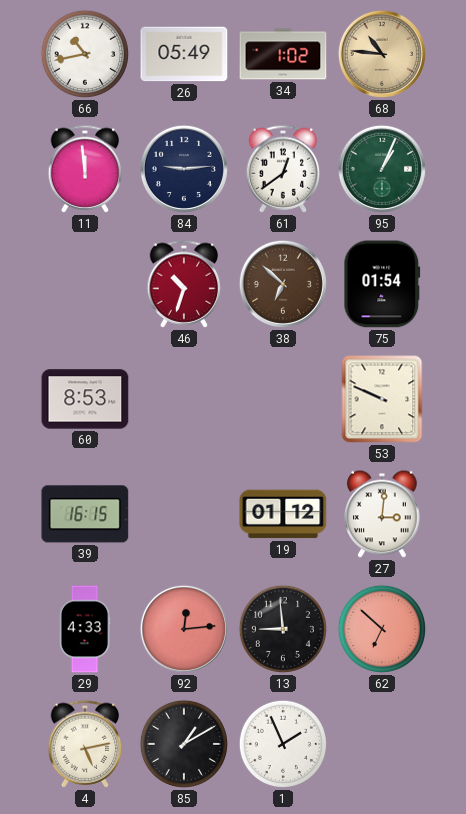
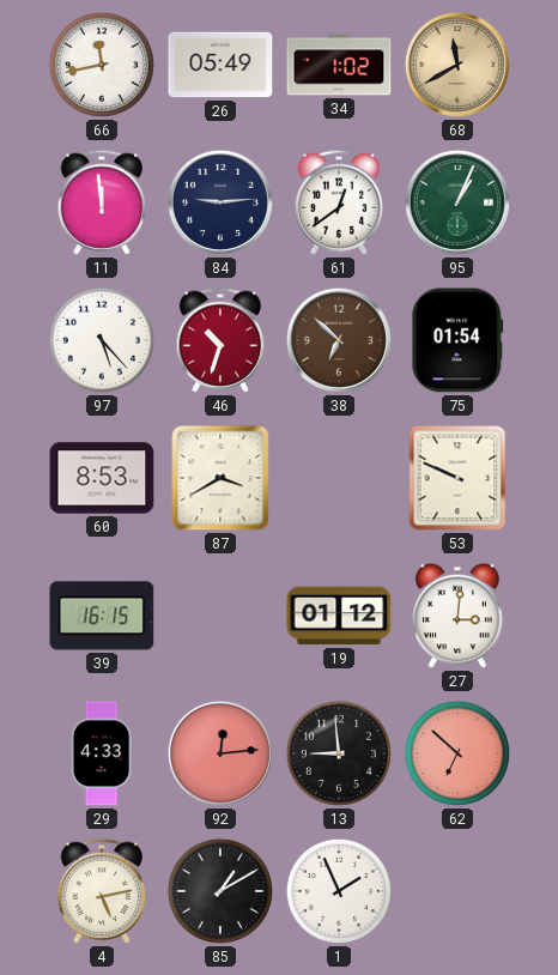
66: 10:43 -> 11:43 (102, 65)
68: 10:46 -> 11:40 (457, 65)
97: none -> 5:23 (102, 340)
87: none -> 3:40 (220, 478)
